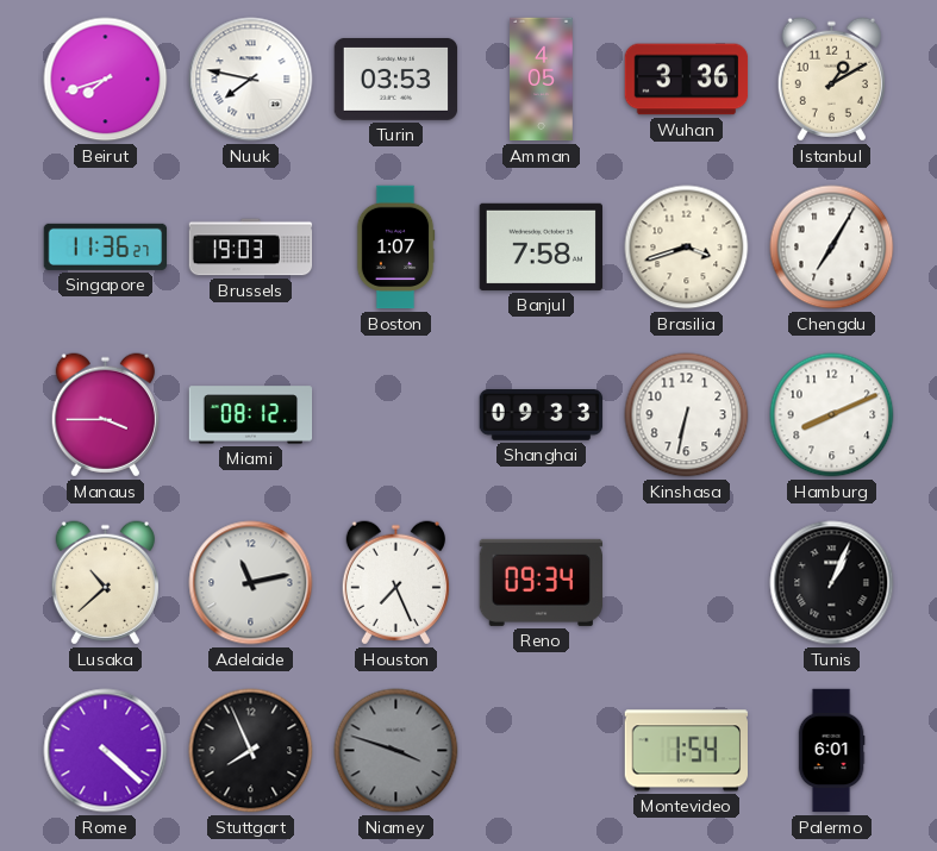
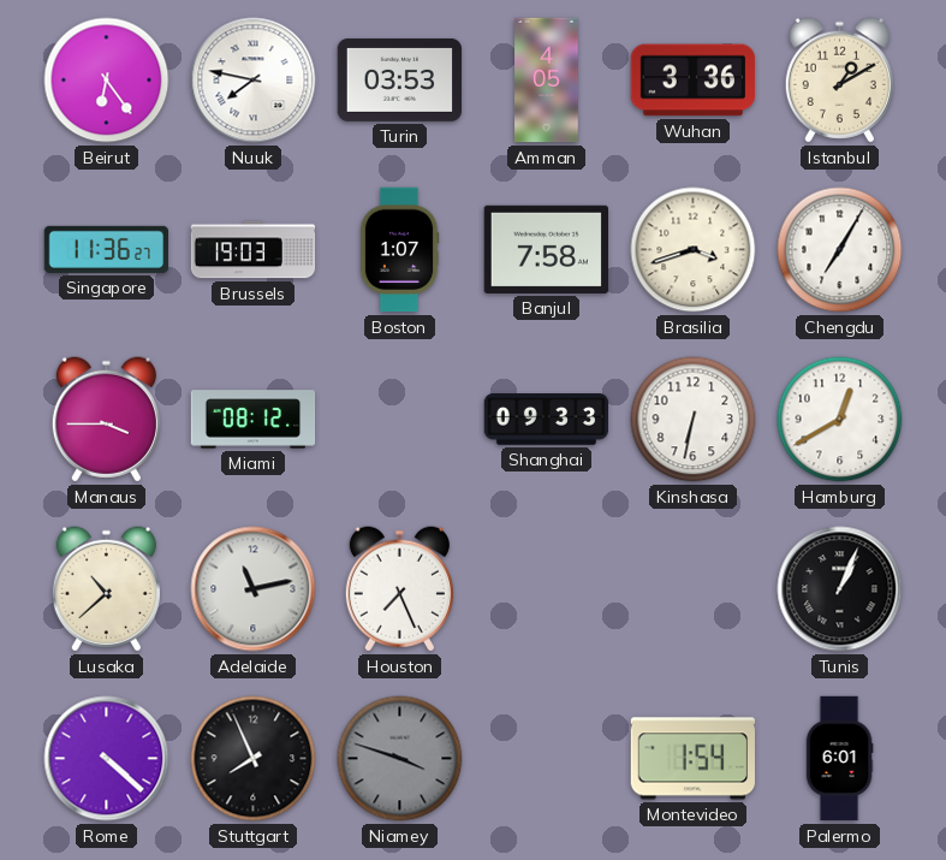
Beirut: 7:42 -> 6:24 (107, 81)
Hamburg: 8:11 -> 12:40 (840, 420)
Reno: 09:34 -> none (541, 582)
